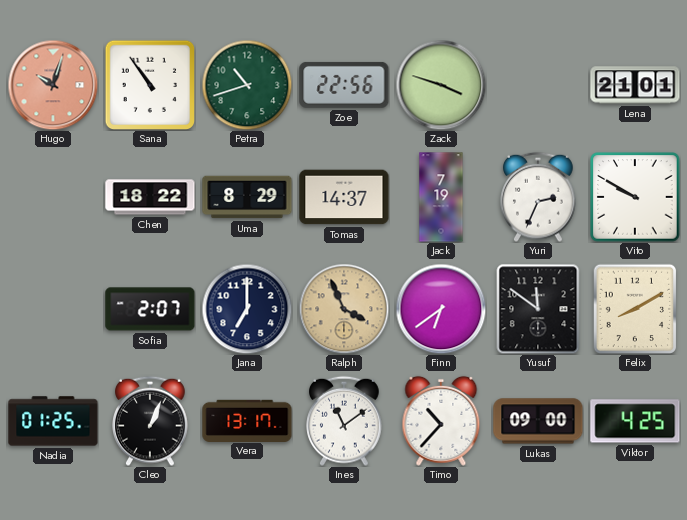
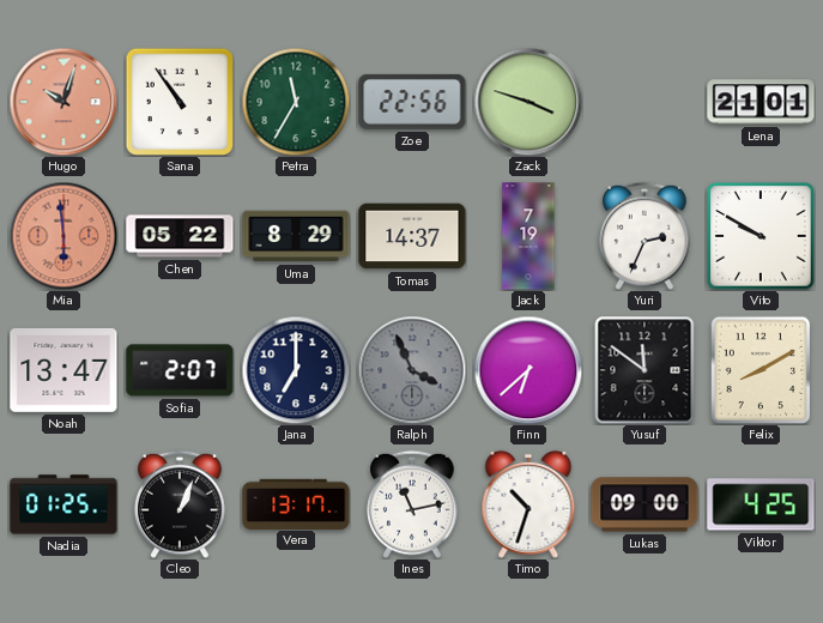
Petra: 10:42 -> 11:35 (296, 102)
Mia: none -> 5:59 (63, 236)
Chen: 18:22 -> 05:22 (180, 236)
Noah: none -> 13:47 (63, 370)
Ralph dial: champagne -> grey (412, 370)
Finn: 6:39 -> 6:38 (528, 370)
Ines: 11:09 -> 11:13 (413, 504)
Timo: 10:37 -> 10:33 (528, 504)
